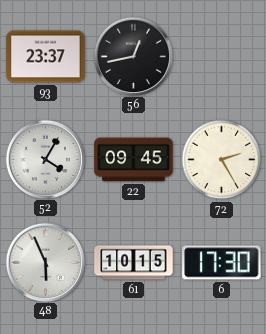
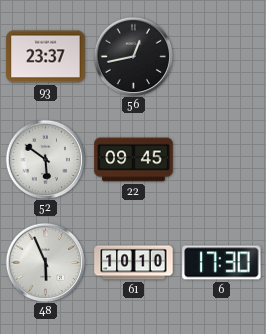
52: 4:05 -> 5:51 (45, 159)
72: 2:25 -> none (222, 160)
61: 10:15 -> 10:10 (134, 263)
